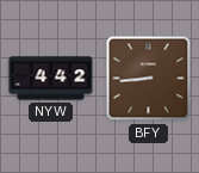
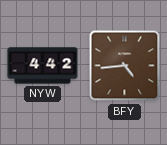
BFY: 8:44 -> 4:44 (125, 66)
